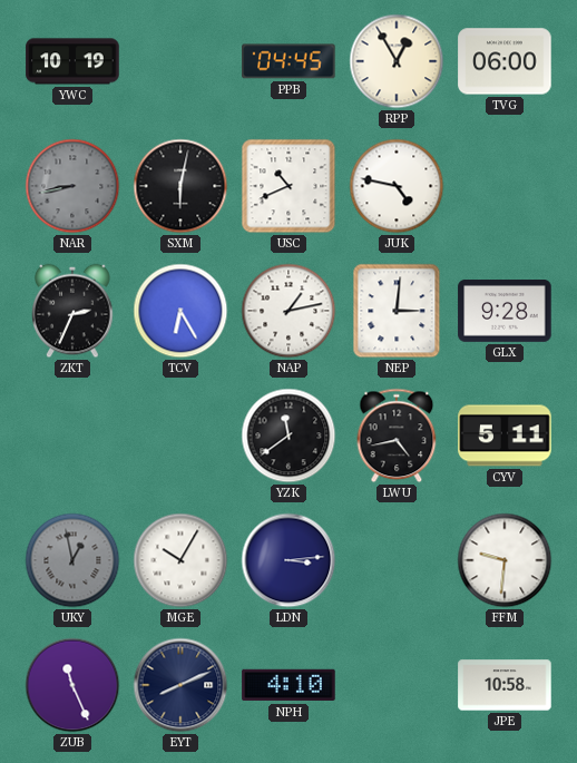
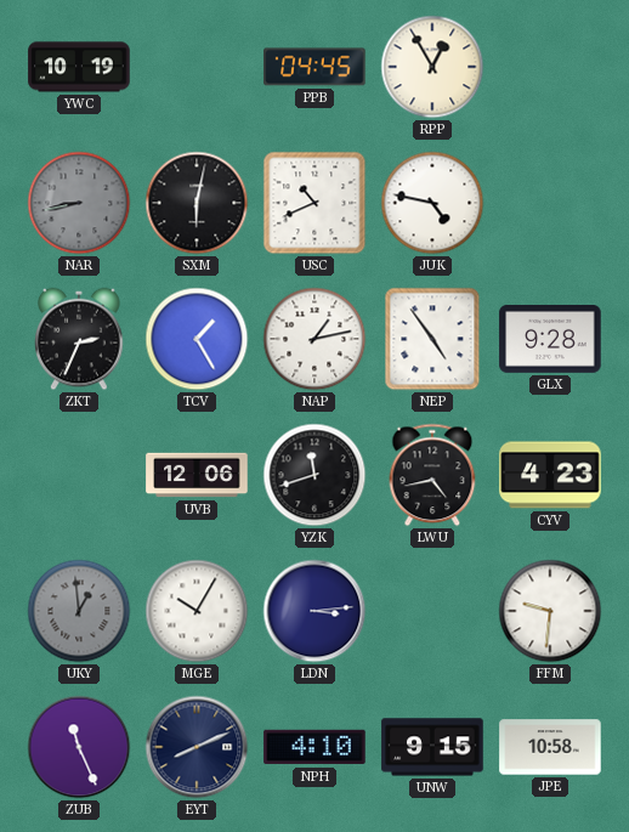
TVG: 06:00 -> none (505, 61)
TCV: 6:25 -> 1:25 (197, 339)
NEP: 3:01 -> 4:54 (432, 339)
UVB: none -> 12:06 (197, 475)
YZK: 11:39 -> 11:42 (314, 475)
CYV: 5:11 -> 4:23 (550, 475)
UKY: 12:58 -> 12:59 (79, 611)
UNW: none -> 9:15 (432, 747)
